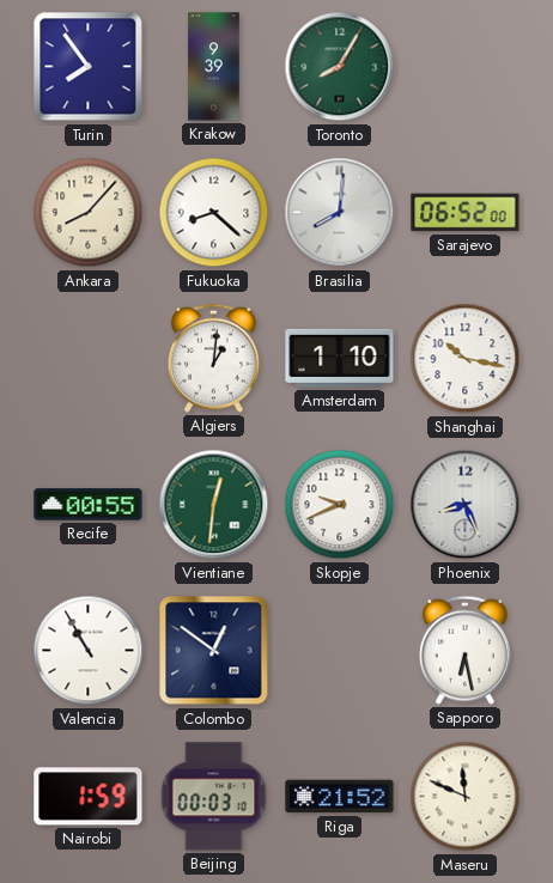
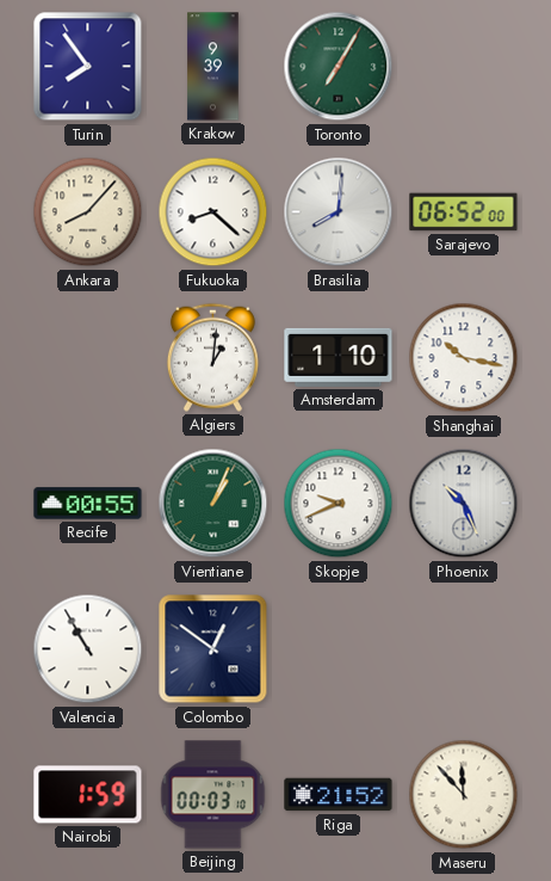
Toronto: 8:05 -> 7:05 (339, 67)
Vientiane: 12:31 -> 1:04 (213, 504)
Phoenix: 8:26 -> 10:26 (464, 504)
Sapporo: 6:28 -> none (464, 650)
Maseru: 11:49 -> 11:53 (464, 795)
